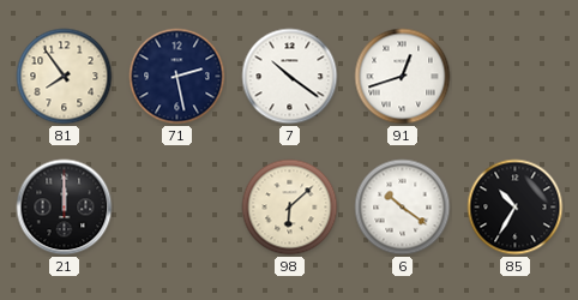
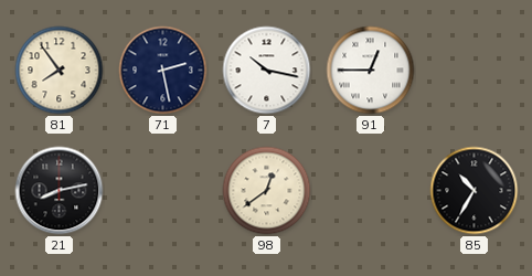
7: 10:21 -> 10:17 (267, 71)
91: 12:42 -> 12:45 (371, 71)
21: 12:00 -> 8:13 (60, 191)
98: 6:08 -> 12:39 (267, 191)
6: 10:21 -> none (403, 208)
